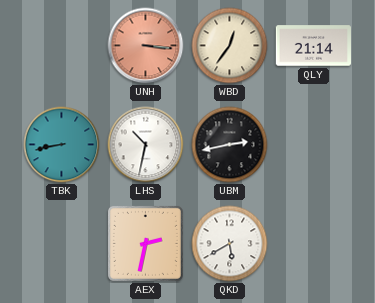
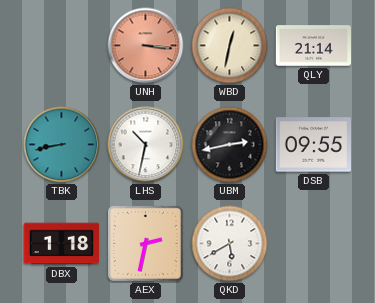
WBD: 12:36 -> 12:32 (230, 46)
DSB: none -> 09:55 (313, 145)
DBX: none -> 1:18 (62, 244)
